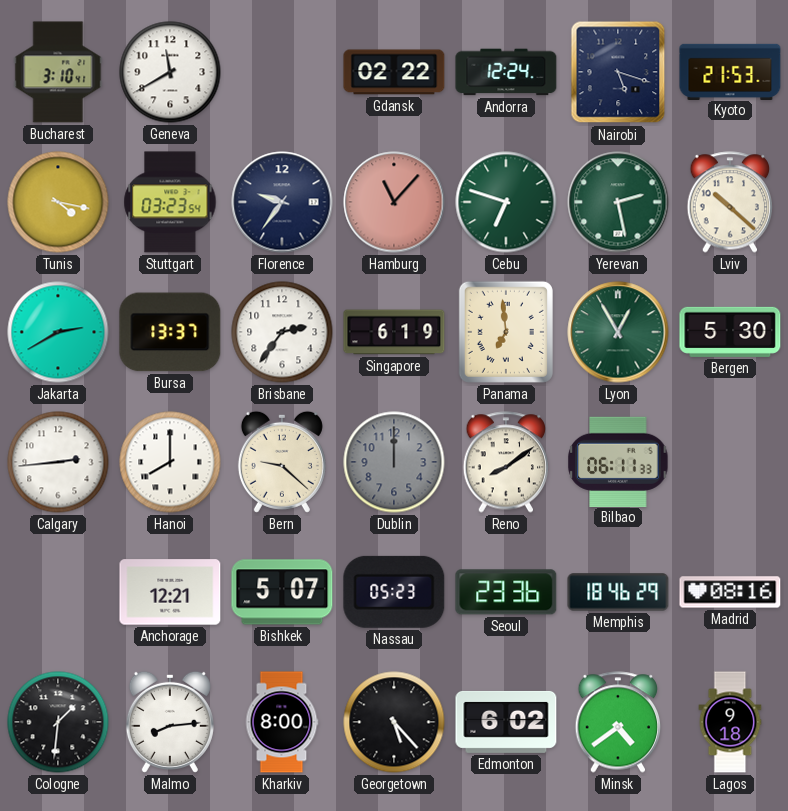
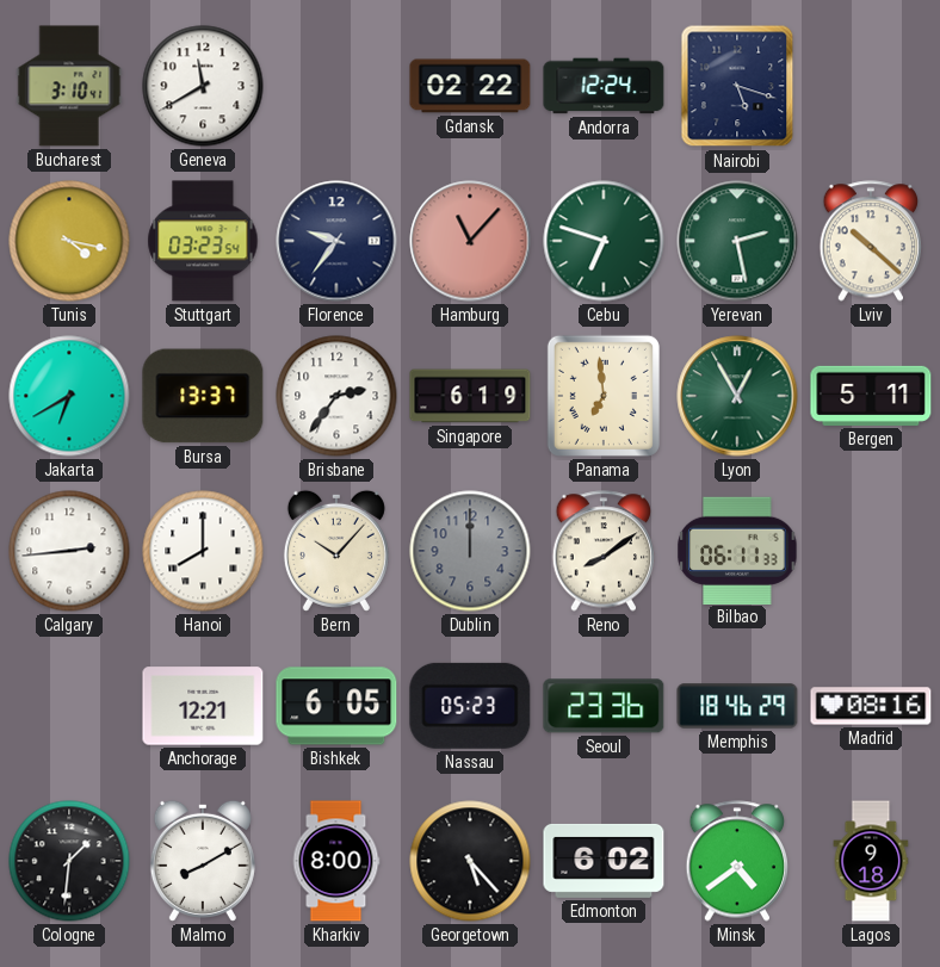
Kyoto: 21:53 -> none (730, 71)
Jakarta: 2:40 -> 6:40 (69, 396)
Bergen: 5:30 -> 5:11 (871, 396)
Bern: 9:22 -> 10:07 (336, 551)
Bishkek: 5:07 -> 6:05 (336, 706)
Malmo: 8:14 -> 8:10 (203, 861)
